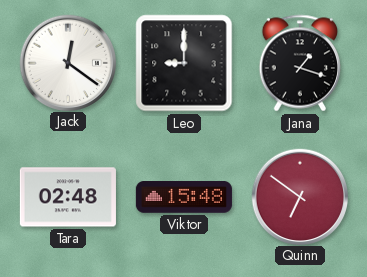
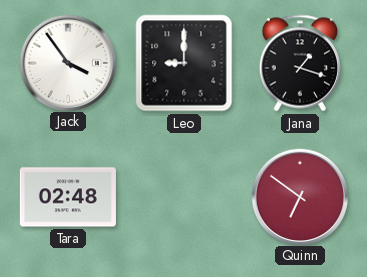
Jack: 12:21 -> 3:54 (67, 62)
Viktor: 15:48 -> none (184, 198)
